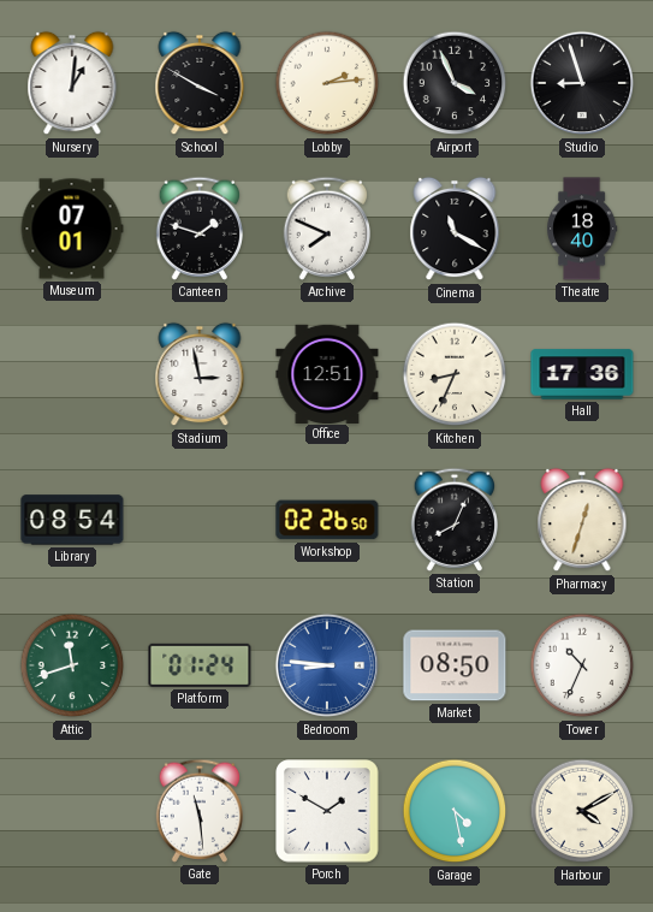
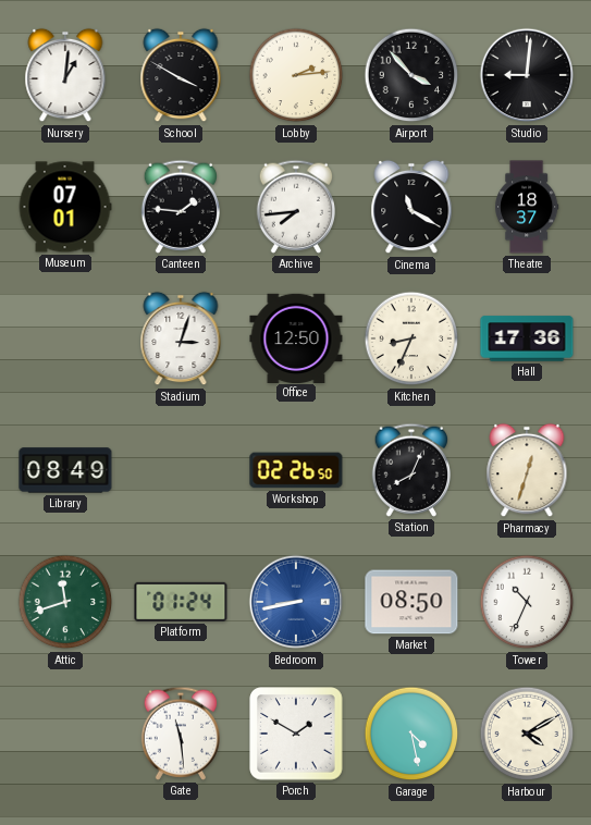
Airport: 3:56 -> 3:53 (411, 75)
Studio: 8:57 -> 9:01 (527, 75)
Canteen: 1:48 -> 1:46 (180, 207)
Archive: 7:49 -> 7:44 (295, 207)
Theatre: 18:40 -> 18:37 (527, 207)
Stadium: 2:58 -> 3:03 (181, 338)
Office: 12:51 -> 12:50 (296, 337)
Library: 08:54 -> 08:49 (65, 470)
Bedroom: 8:46 -> 8:43 (296, 602)
